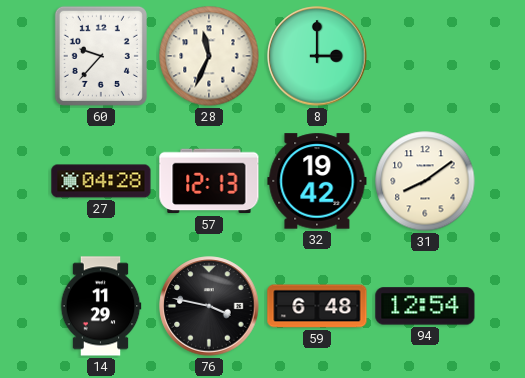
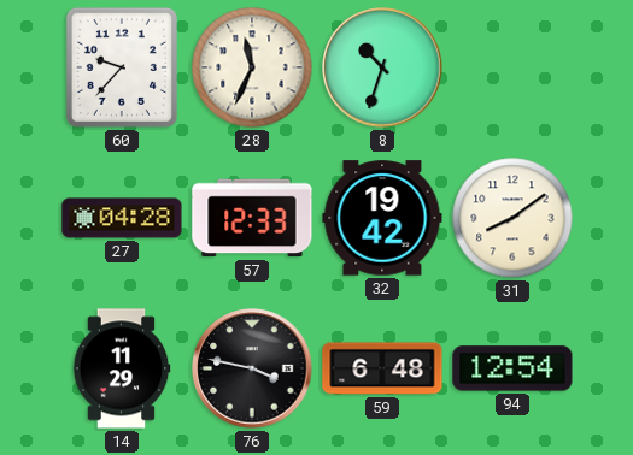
8: 3:00 -> 10:33 (382, 67)
57: 12:13 -> 12:33 (252, 218)
